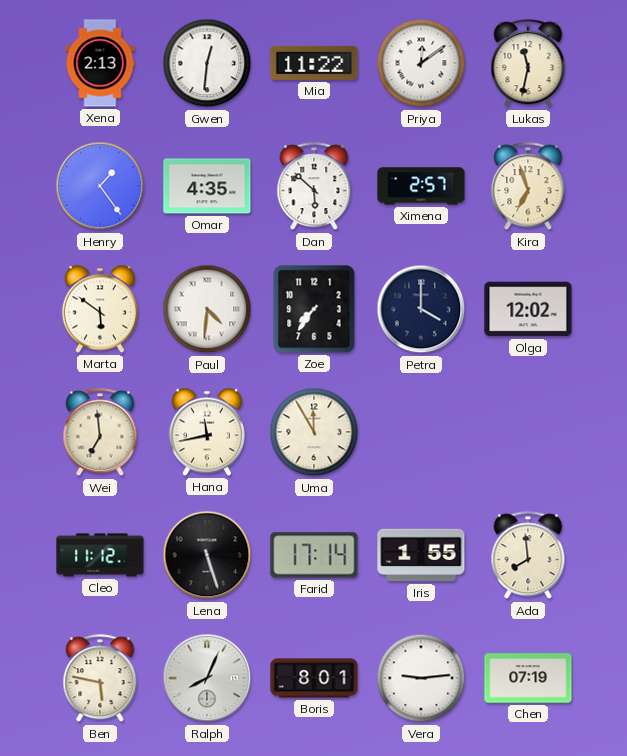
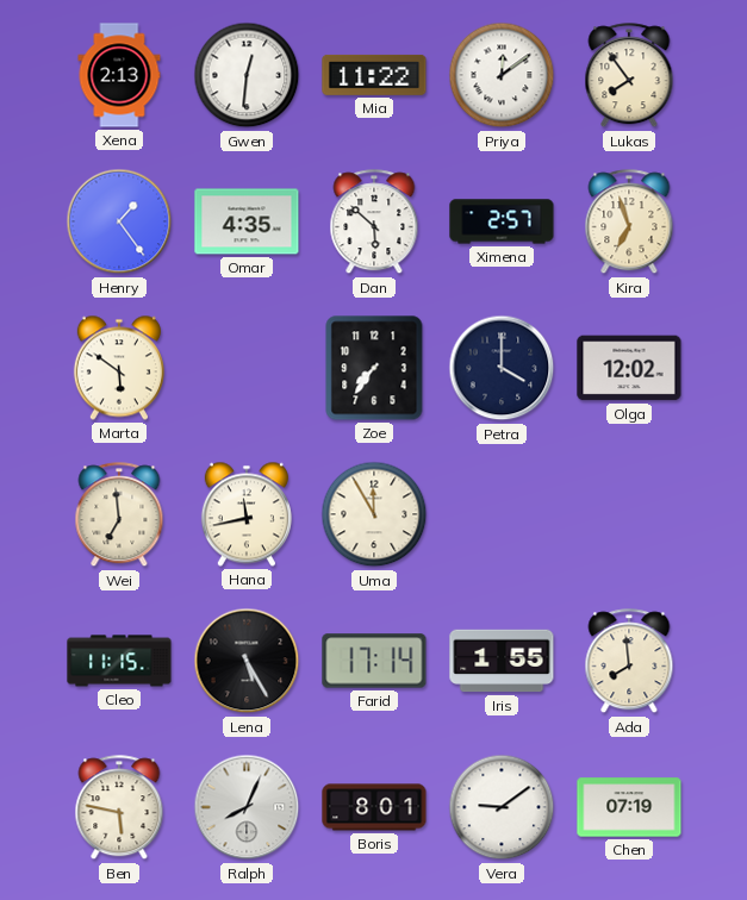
Lukas: 11:32 -> 7:54 (629, 76)
Paul: 4:31 -> none (207, 309)
Cleo: 11:12 -> 11:15 (119, 661)
Lena: 5:27 -> 5:25 (247, 661)
Vera: 9:14 -> 9:09 (502, 807)
